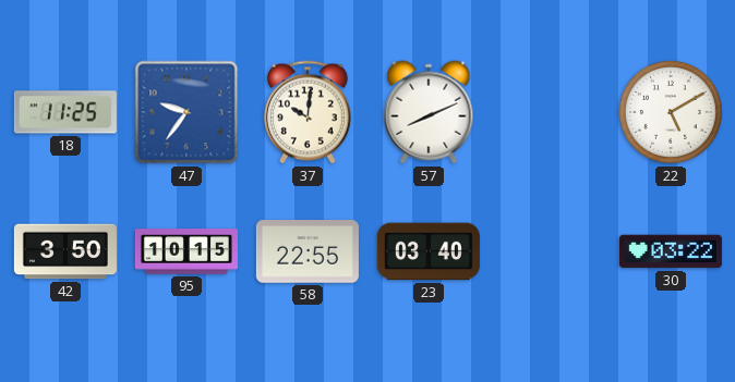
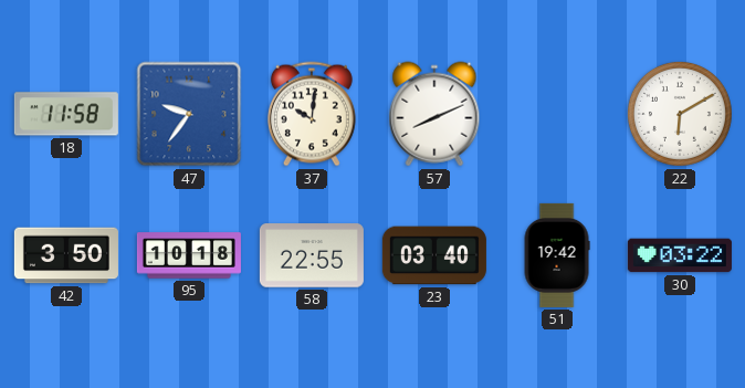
18: 11:25 -> 11:58 (66, 114)
22: 5:10 -> 6:10 (680, 114)
95: 10:15 -> 10:18 (189, 255)
51: none -> 19:42 (557, 255)
